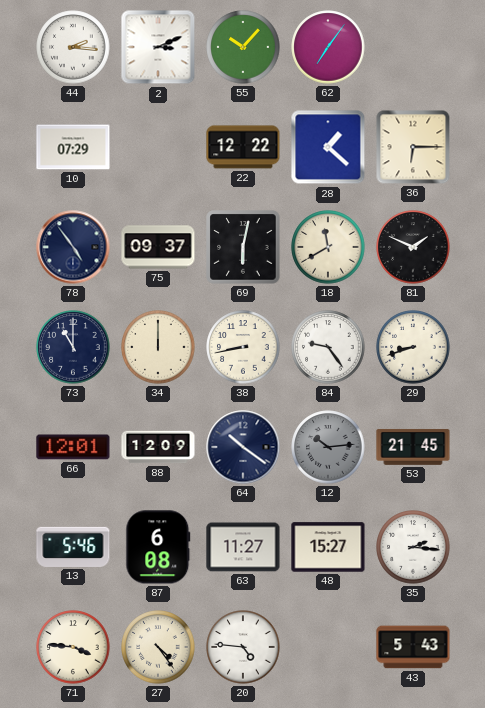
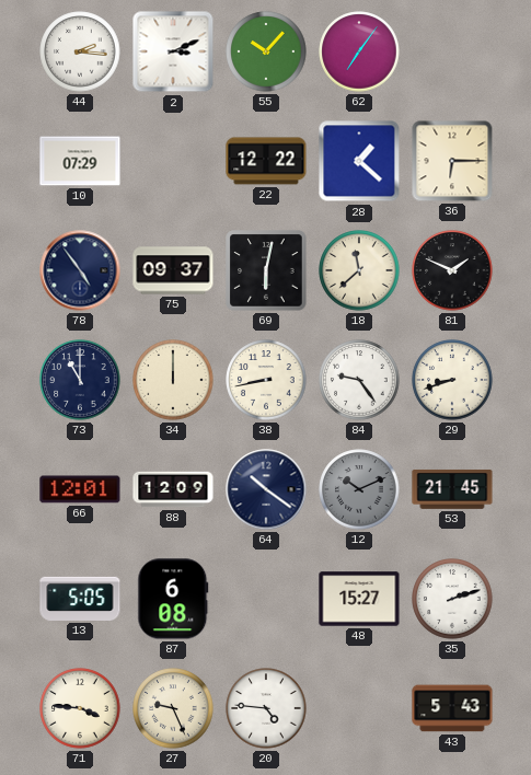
18: 11:40 -> 11:38 (359, 270)
12: 10:14 -> 10:11 (359, 489)
13: 5:46 -> 5:05 (80, 599)
63: 11:27 -> none (243, 547)
35: 2:16 -> 2:12 (452, 599)
27: 4:24 -> 9:26 (173, 708)
